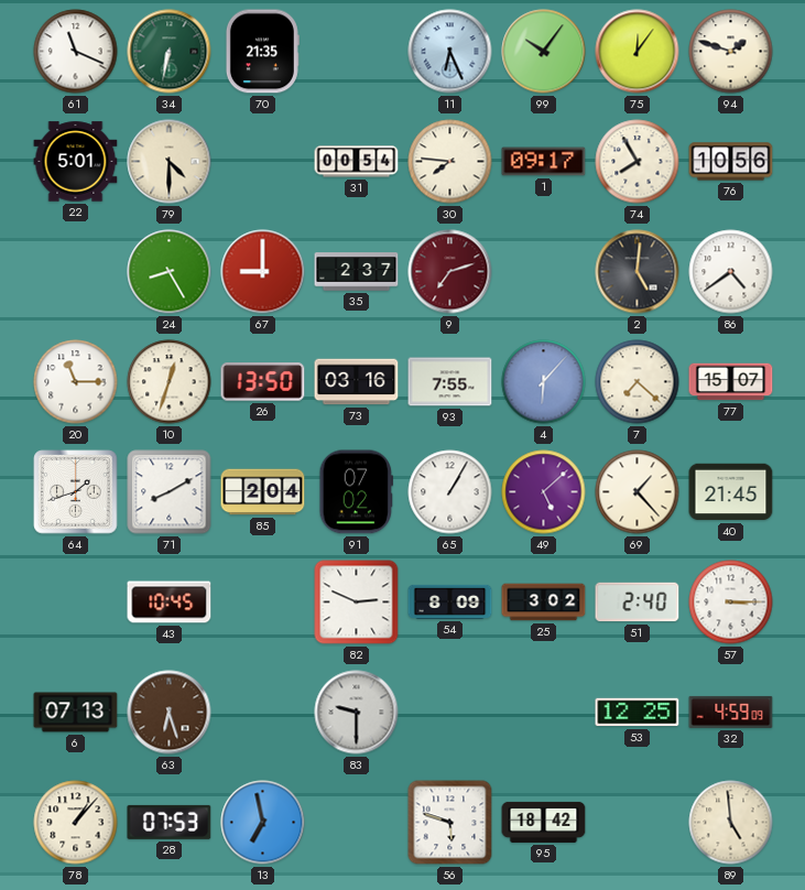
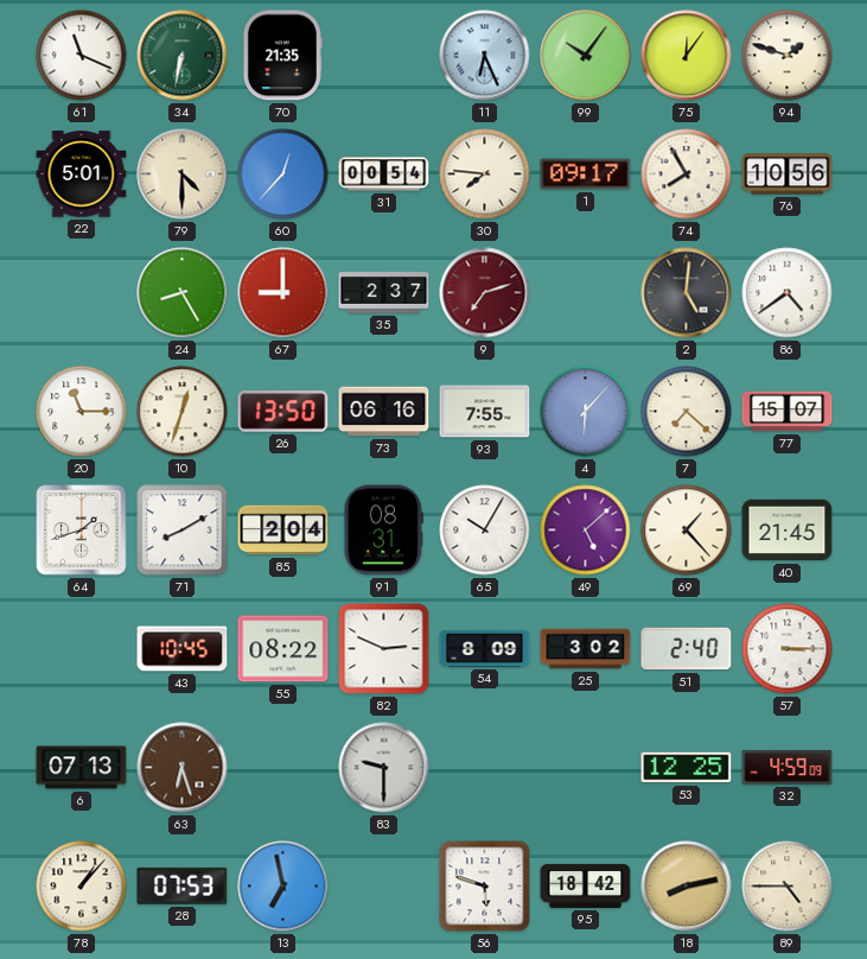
60: none -> 12:37 (283, 174)
73: 03:16 -> 06:16 (384, 412)
91: 07:02 -> 08:31 (383, 531)
65: 1:05 -> 10:05 (485, 531)
55: none -> 08:22 (283, 649)
18: none -> 8:13 (687, 887)
89: 4:59 -> 4:45 (788, 887)
